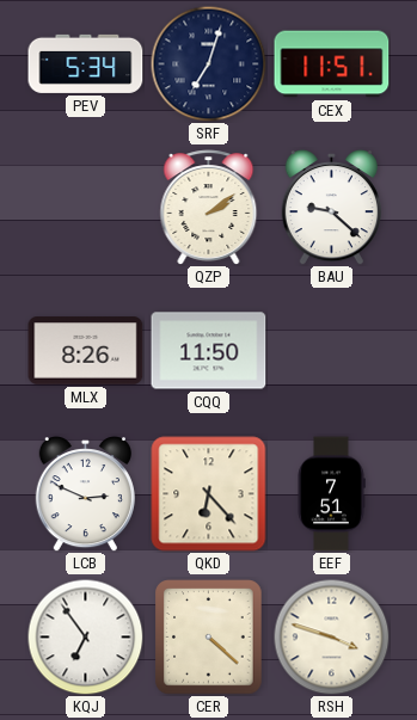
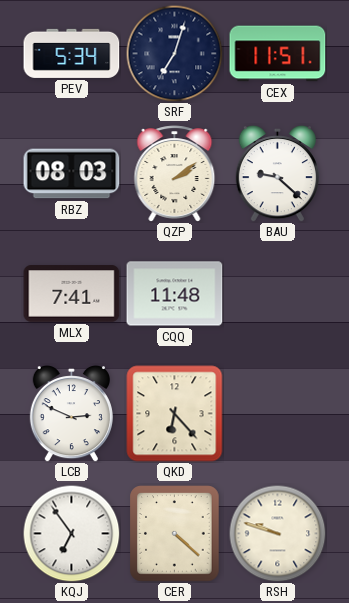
RBZ: none -> 08:03 (72, 174)
MLX: 8:26 -> 7:41 (72, 294)
CQQ: 11:50 -> 11:48 (175, 294)
EEF: 7:51 -> none (331, 494)
RSH: 3:48 -> 9:48 (277, 533)
